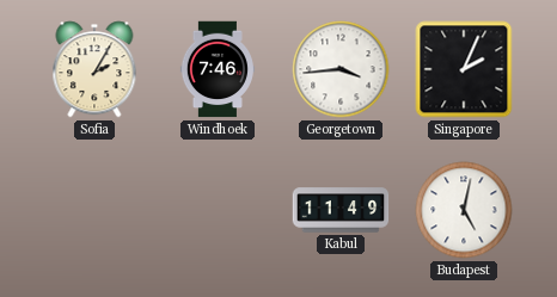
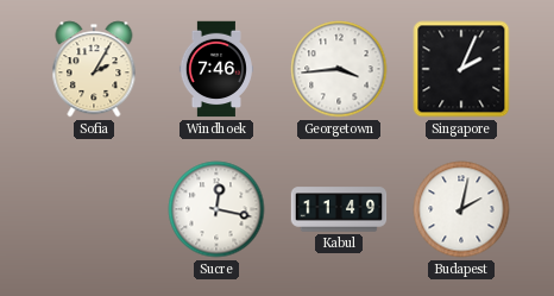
Sucre: none -> 12:17 (216, 209)
Budapest: 5:02 -> 2:02 (461, 209)
